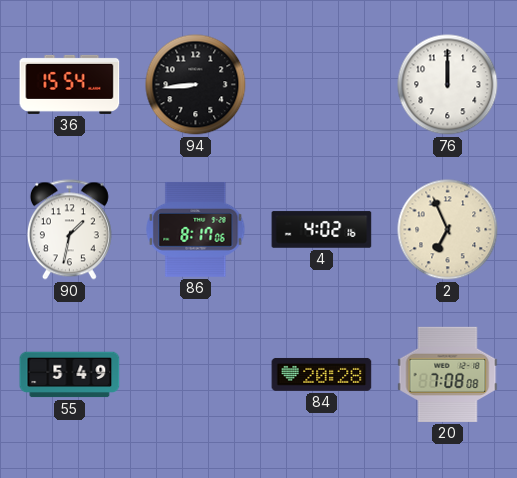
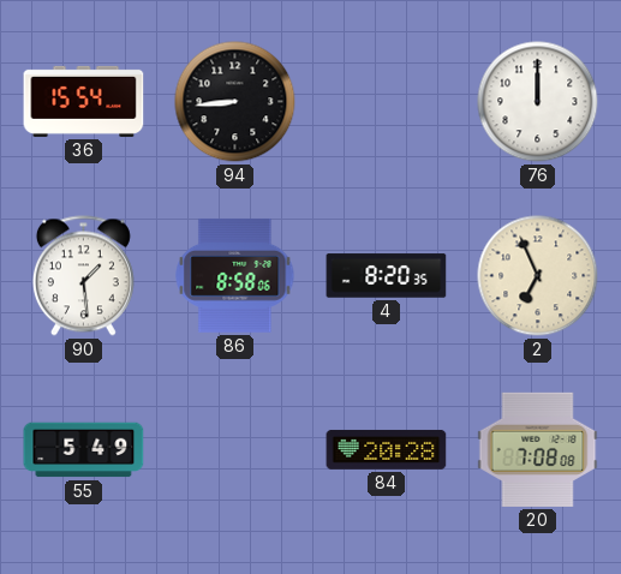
90: 1:32 -> 1:29 (83, 276)
86: 8:17 -> 8:58 (235, 275)
4: 4:02 -> 8:20 (387, 276)
